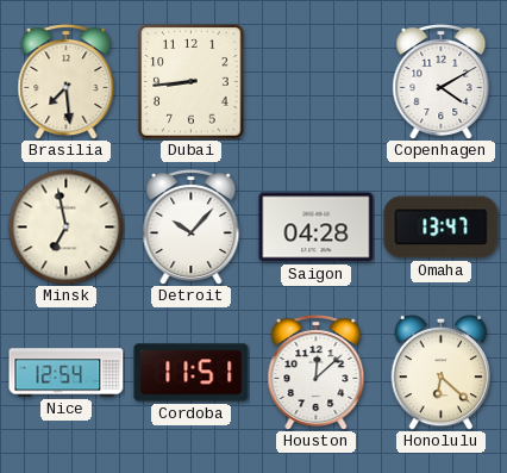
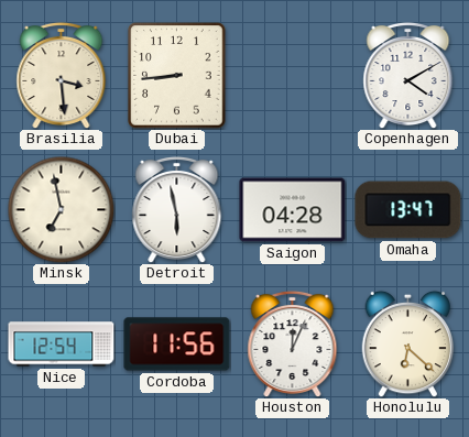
Brasilia: 7:29 -> 3:29 (62, 75)
Detroit: 10:07 -> 5:58 (177, 209)
Cordoba: 11:51 -> 11:56 (177, 345)
Houston: 12:08 -> 12:04 (293, 343)
